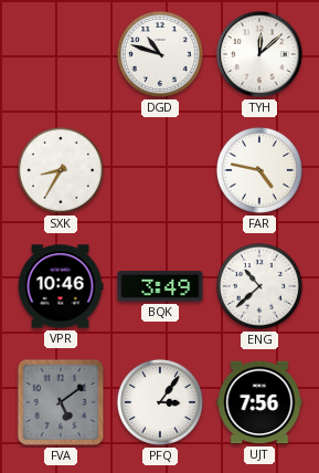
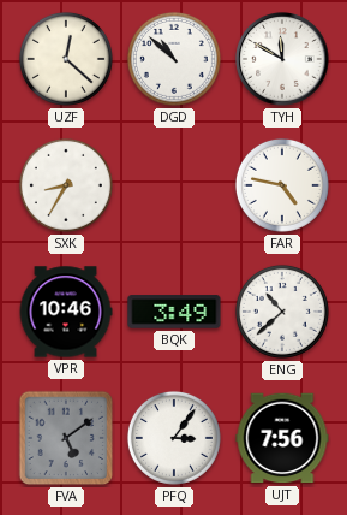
UZF: none -> 12:22 (66, 59)
DGD: 10:48 -> 10:52 (174, 59)
TYH: 12:08 -> 11:50 (282, 59)
